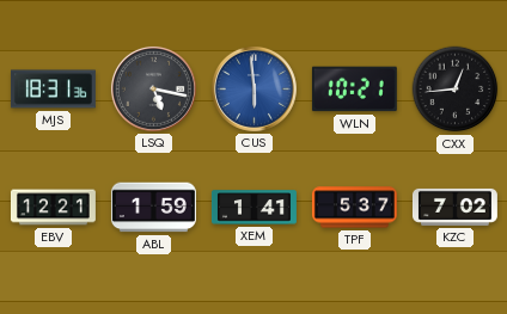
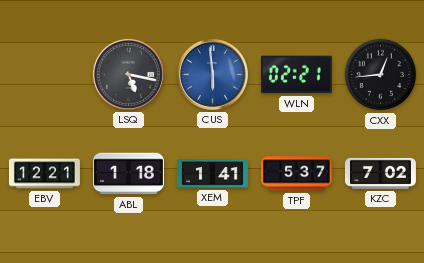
MJS: 18:31 -> none (53, 90)
WLN: 10:21 -> 02:21 (296, 75)
ABL: 1:59 -> 1:18 (128, 174)
